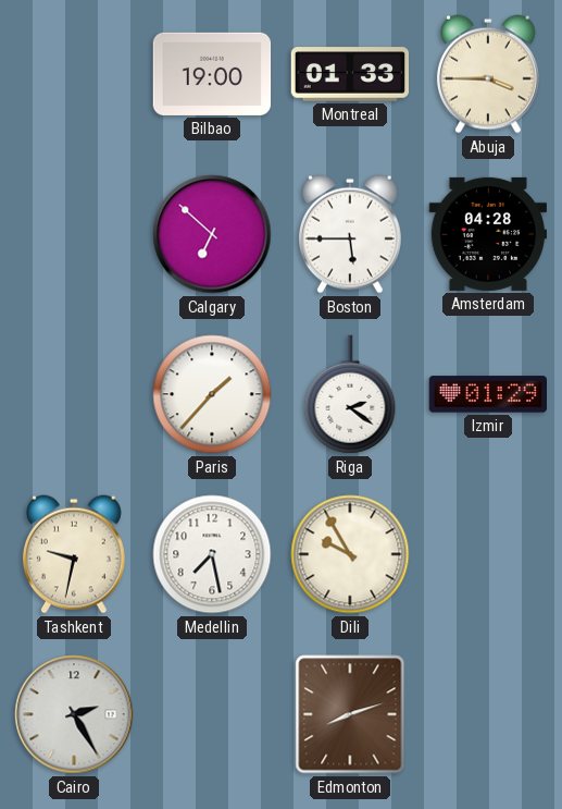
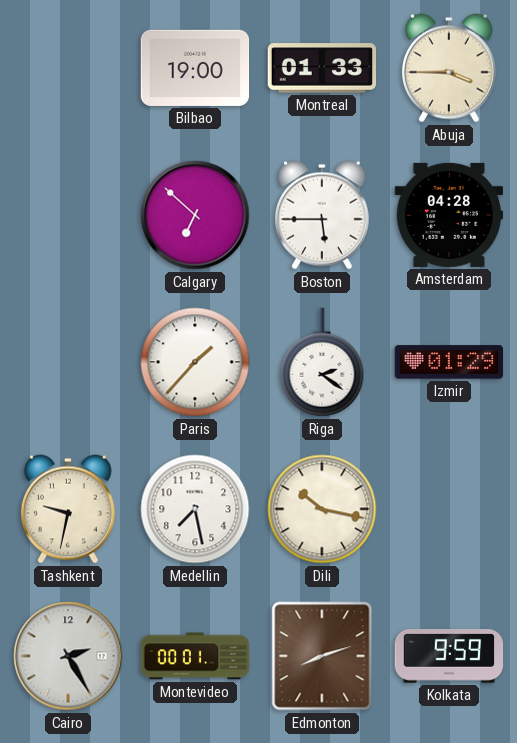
Dili: 9:55 -> 10:17 (322, 509)
Montevideo: none -> 00:01 (195, 656)
Kolkata: none -> 9:59 (449, 656)
